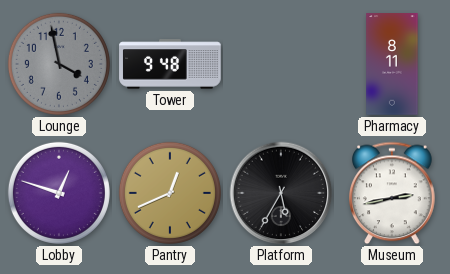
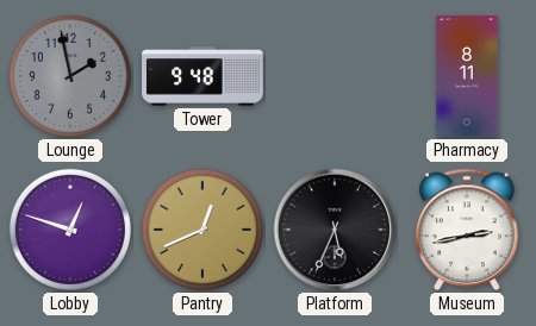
Lounge: 3:58 -> 1:58 (70, 76)
Platform: 5:35 -> 5:34 (335, 230)
